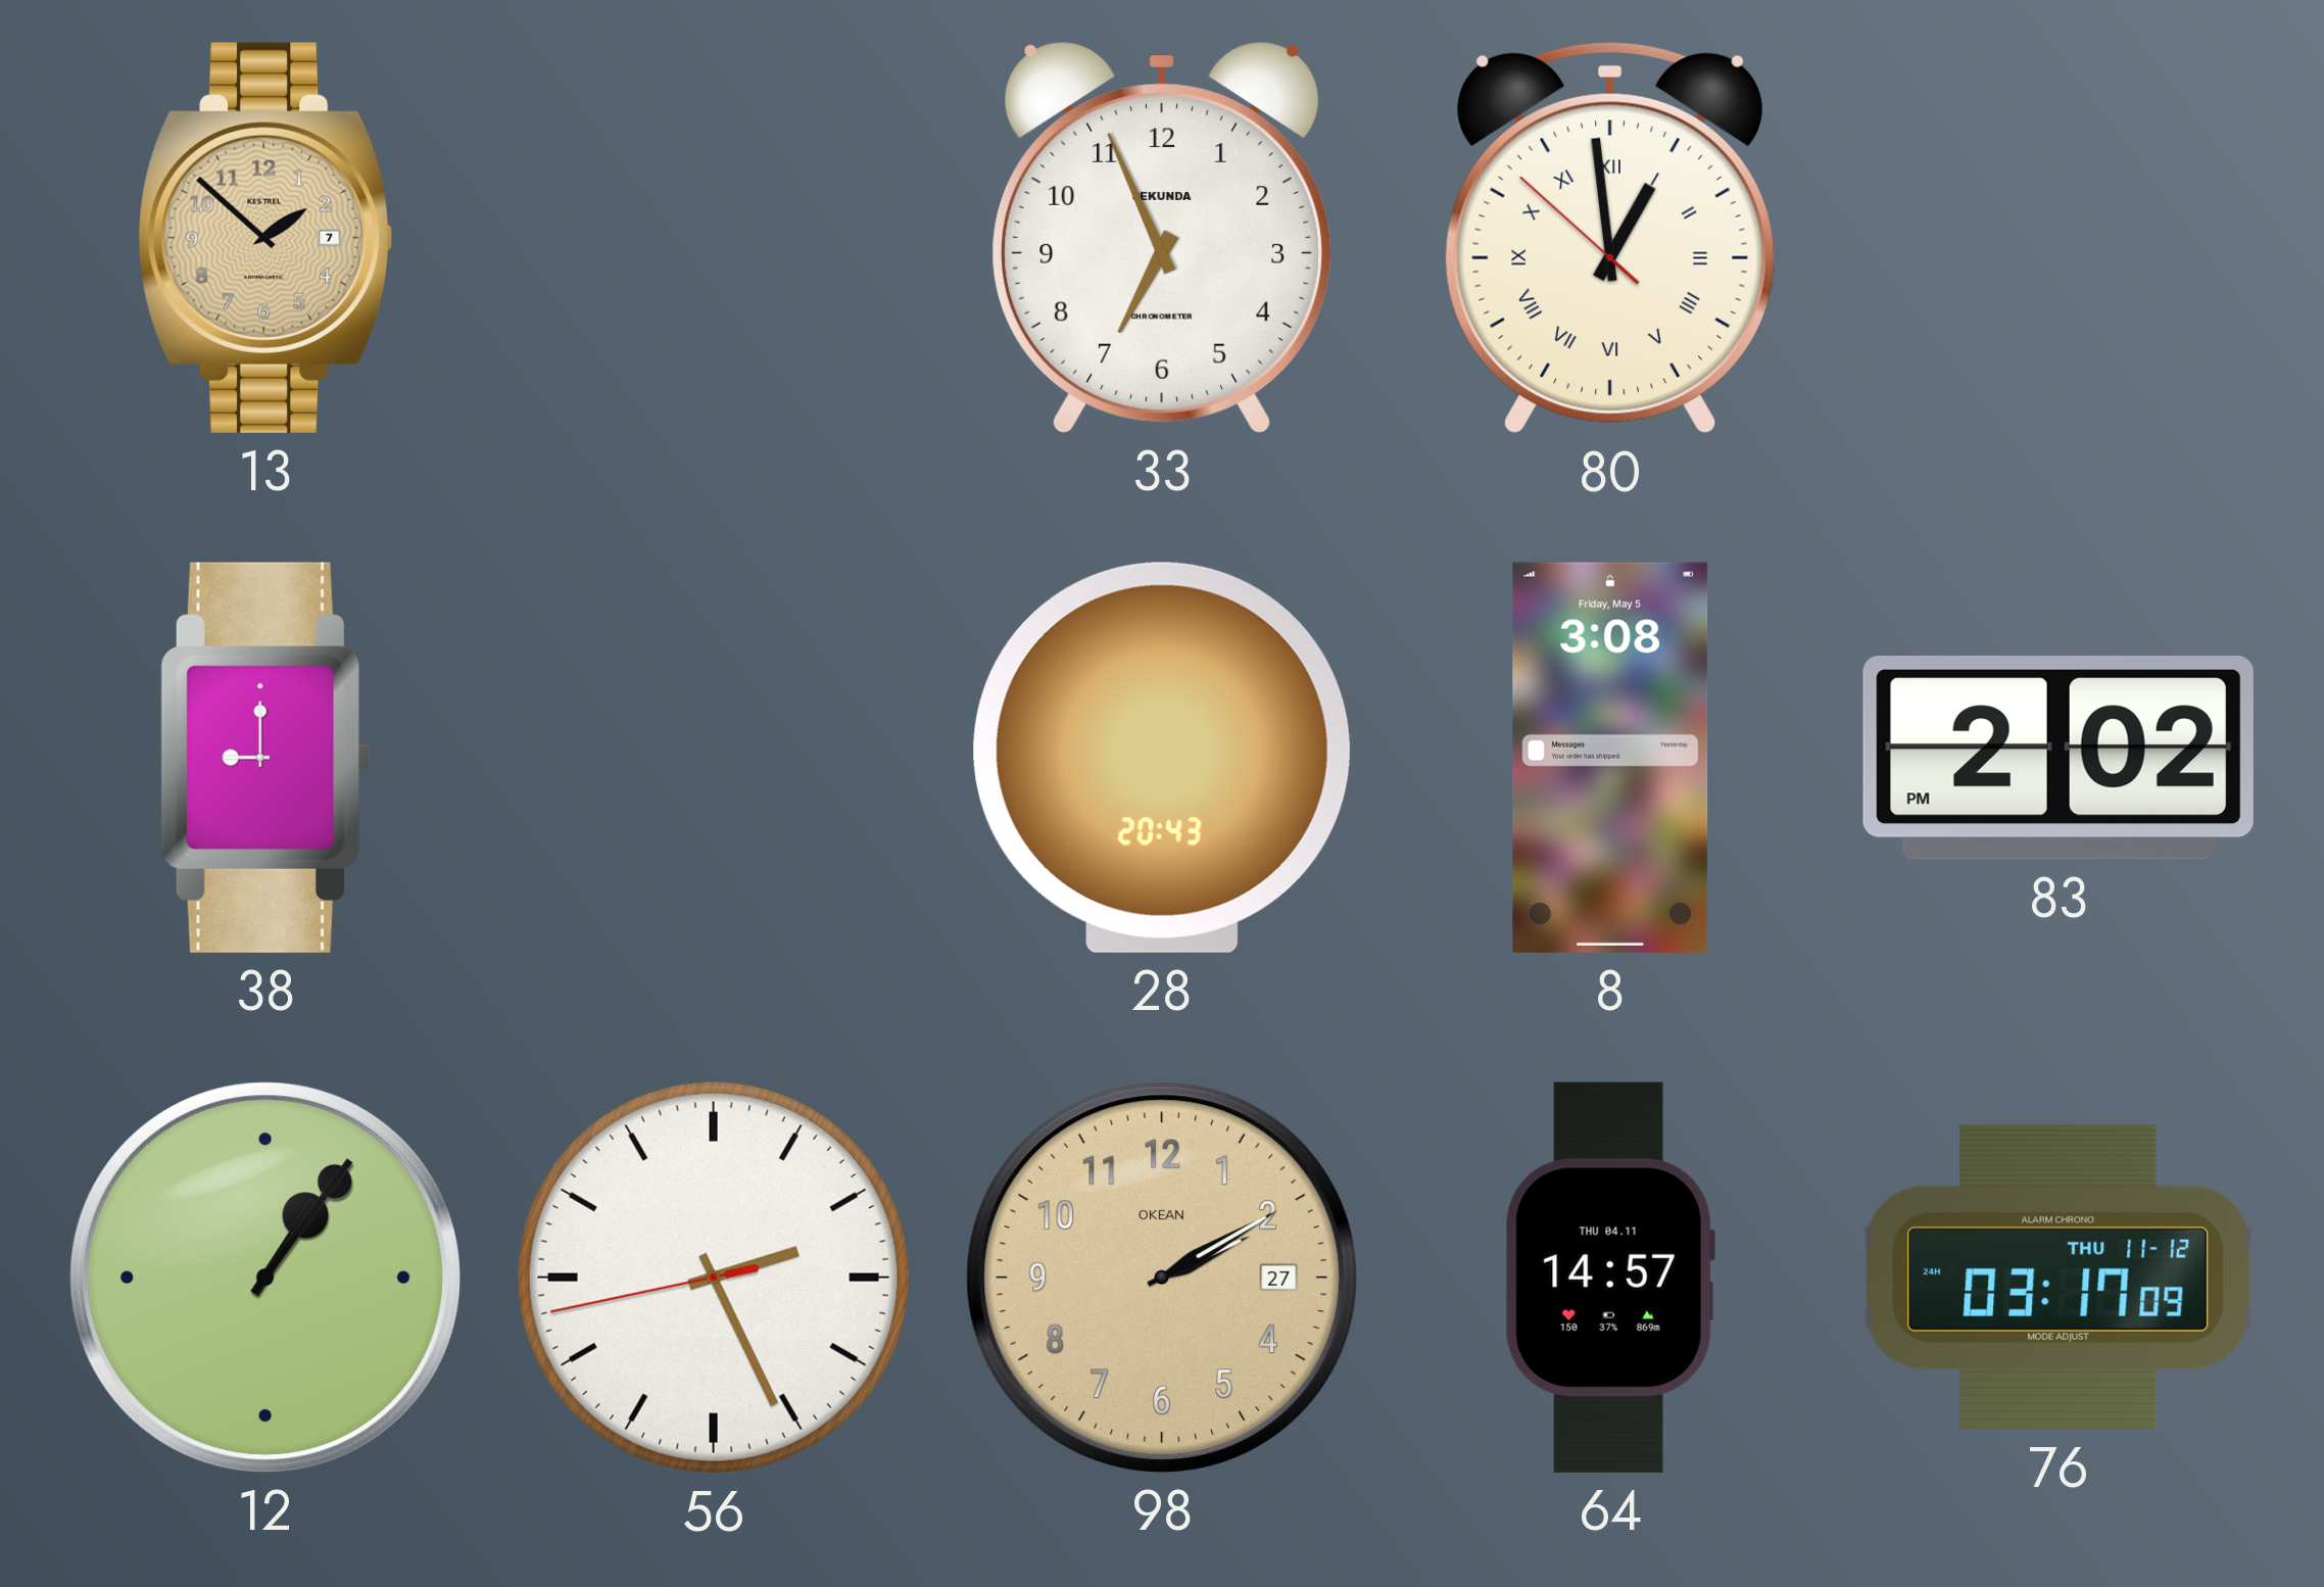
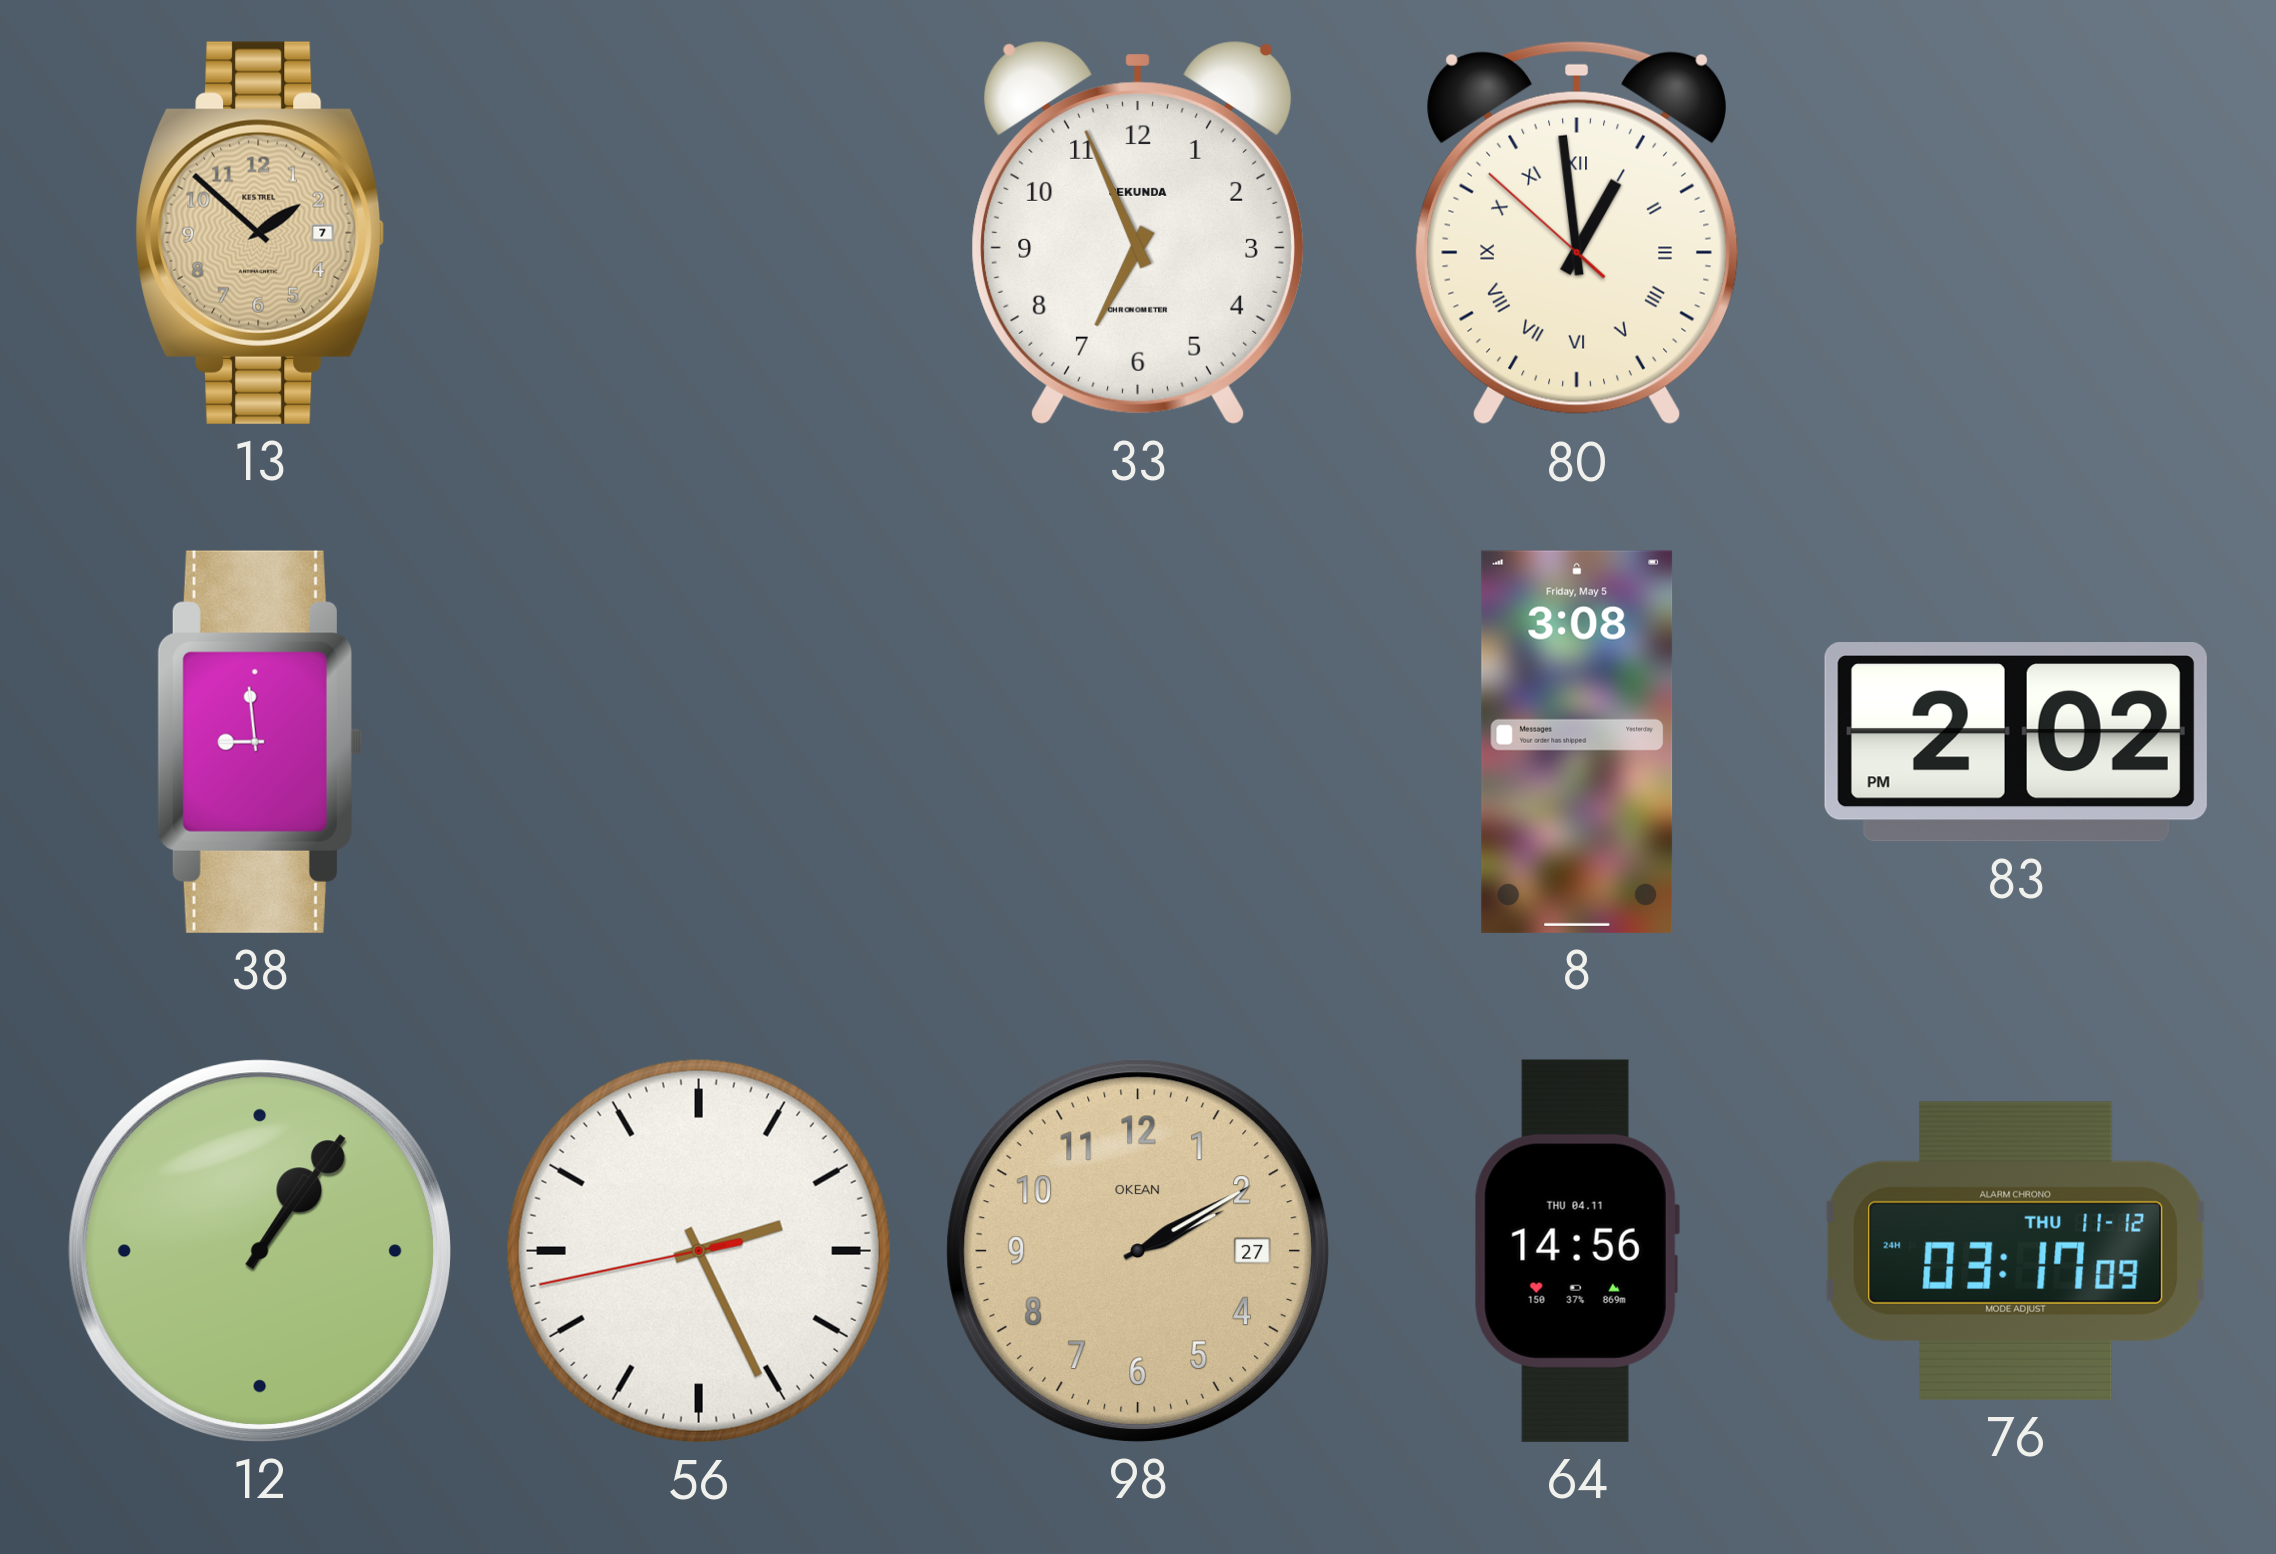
38: 9:00 -> 8:59 (260, 742)
28: 20:43 -> none (1162, 758)
64: 14:57 -> 14:56 (1577, 1251)
